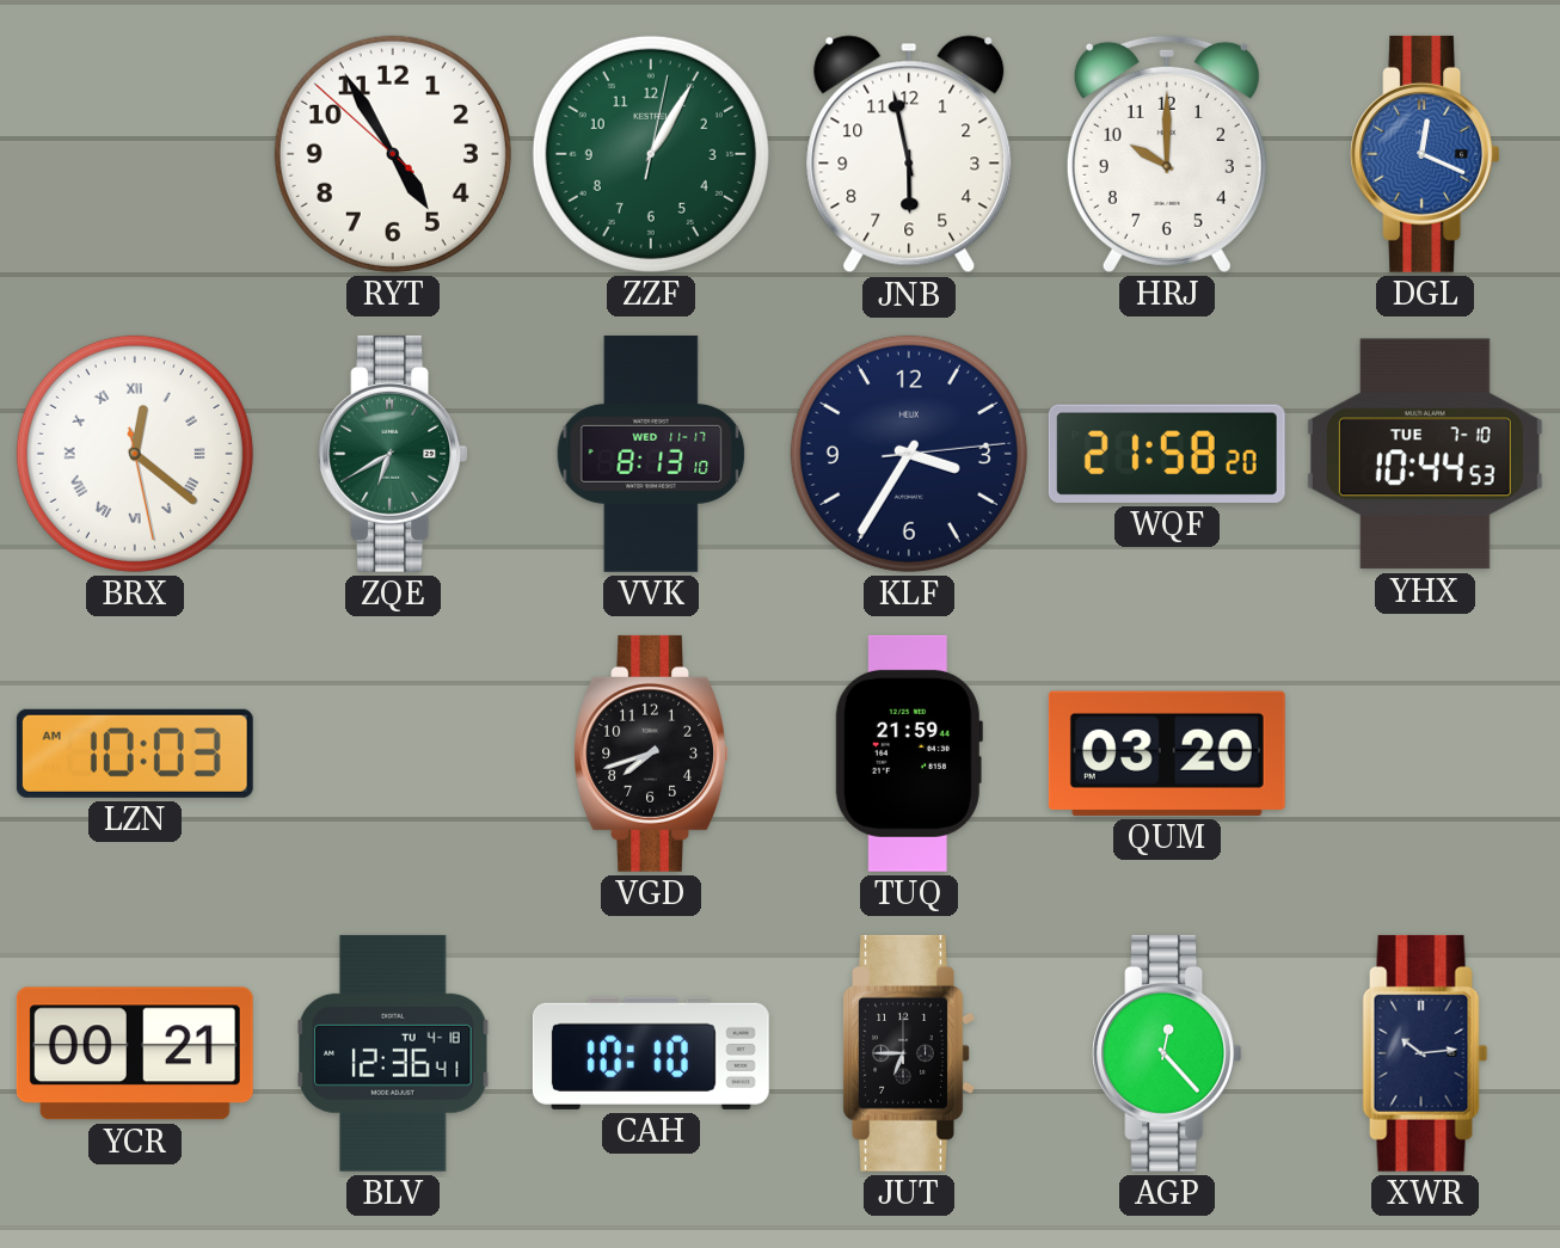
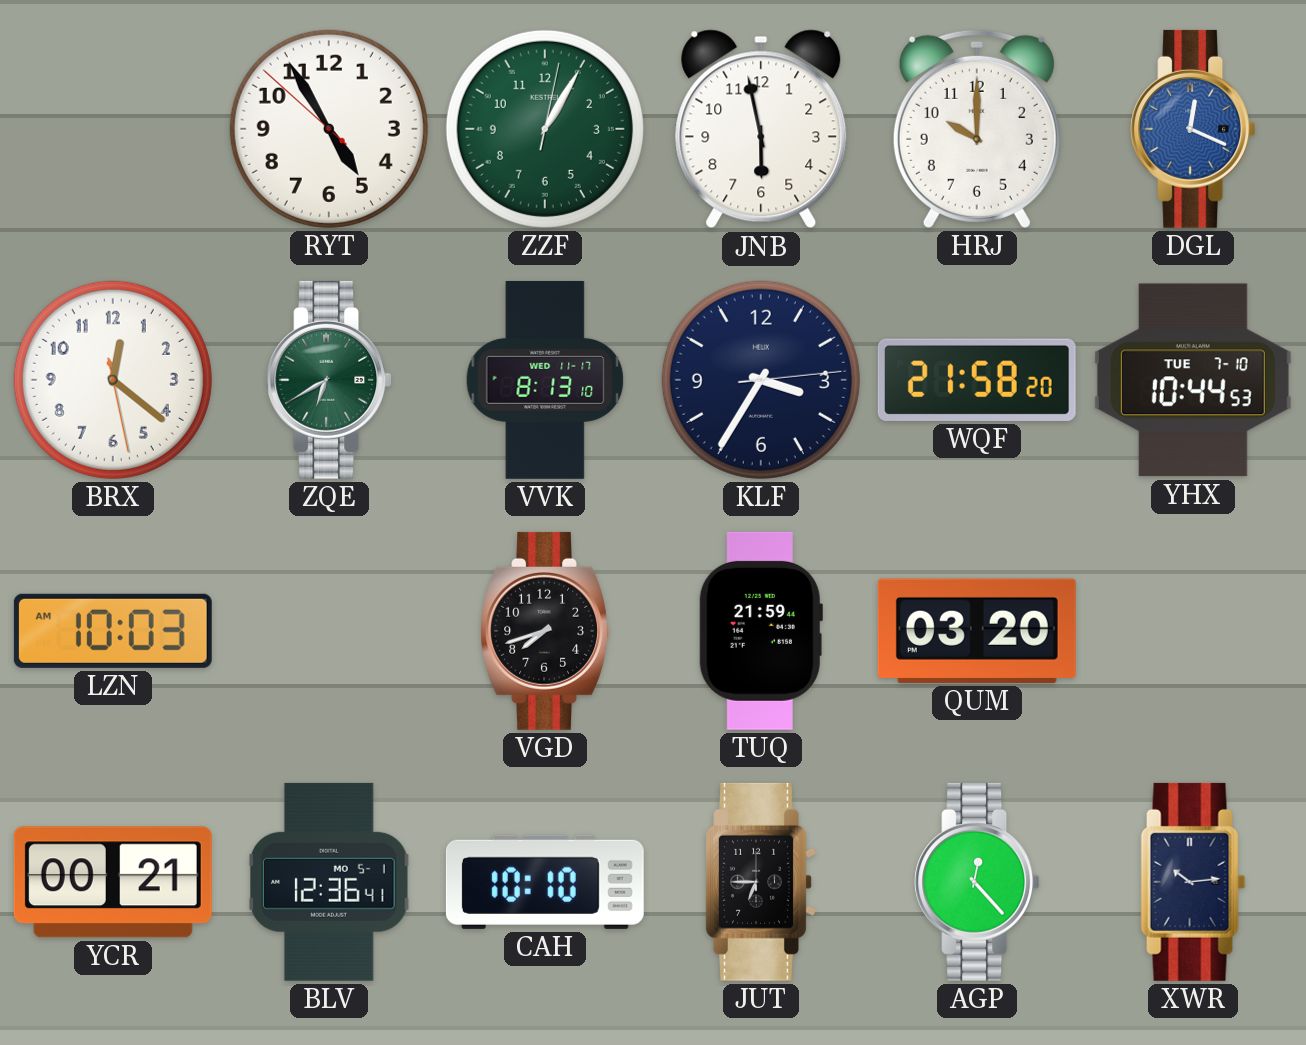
BRX numerals: Roman -> Arabic (113, 380)
BLV date: TU 4-18 -> MO 5-1 (329, 882)
